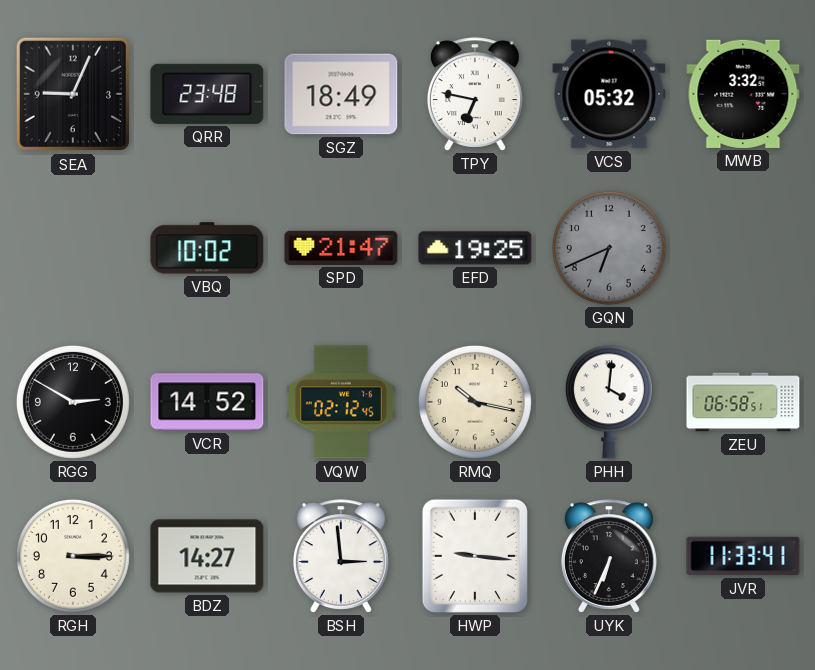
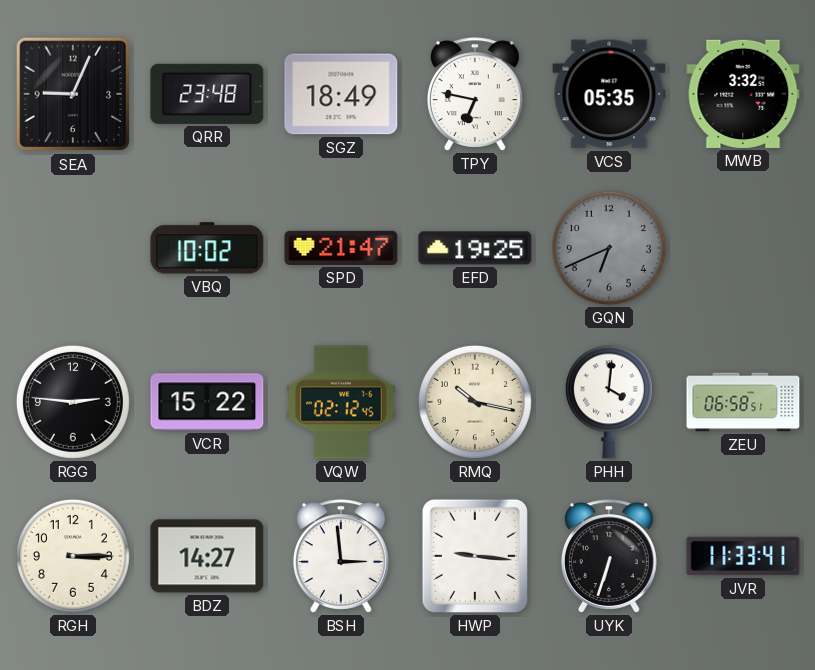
VCS: 05:32 -> 05:35 (609, 94)
RGG: 2:50 -> 2:46 (73, 402)
VCR: 14:52 -> 15:22 (207, 402)
UYK: 6:34 -> 6:33 (609, 556)
